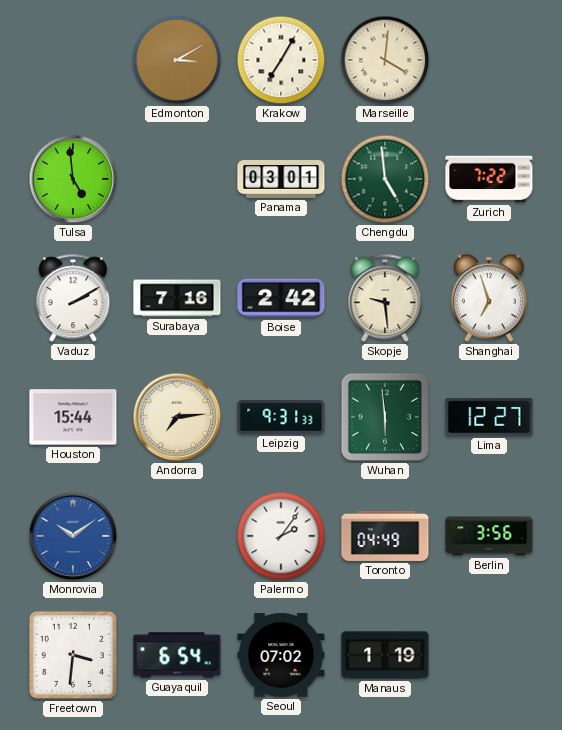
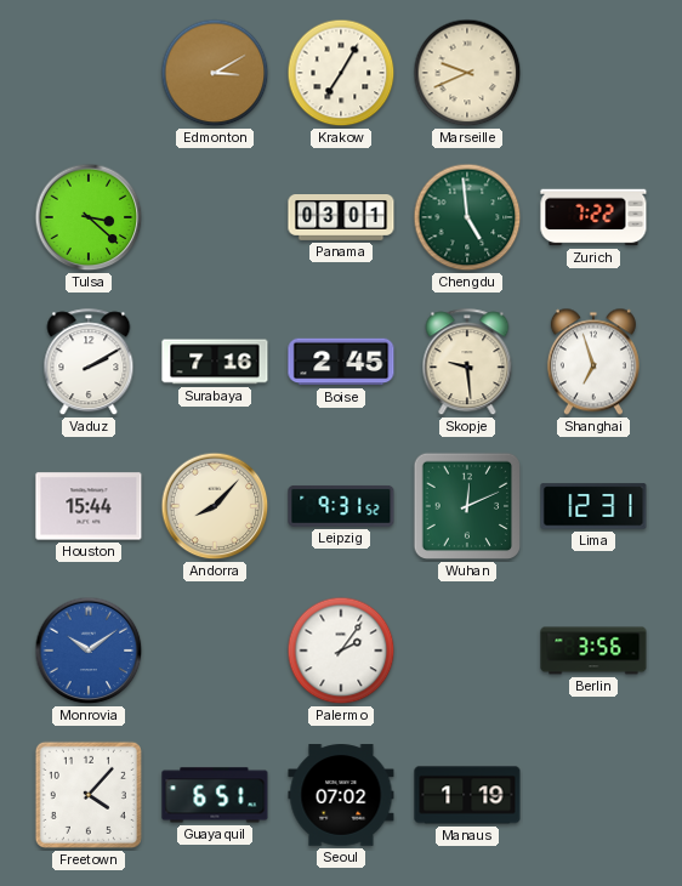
Marseille: 4:01 -> 9:41 (467, 73)
Tulsa: 4:59 -> 3:22 (89, 217)
Boise: 2:42 -> 2:45 (341, 362)
Andorra: 7:14 -> 8:07 (215, 506)
Leipzig: 9:31:33 -> 9:31:52 (341, 506)
Wuhan: 5:59 -> 12:11 (467, 506)
Lima: 12:27 -> 12:31 (593, 506)
Toronto: 04:49 -> none (385, 536)
Freetown: 3:31 -> 4:07 (89, 795)
Guayaquil: 6:54 -> 6:51 (215, 795)
